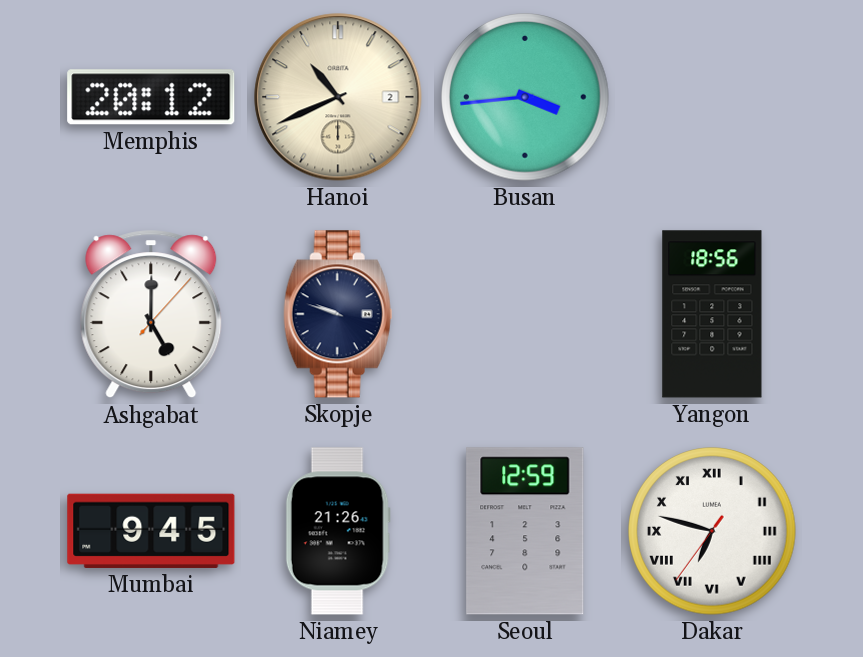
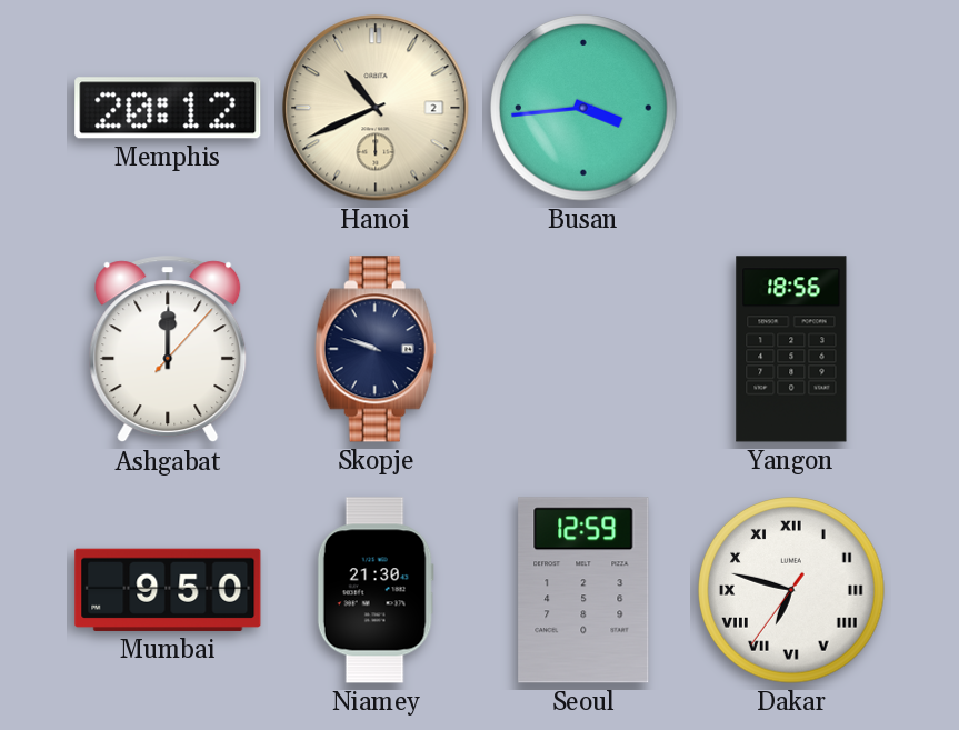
Ashgabat: 5:00 -> 12:00 (168, 350)
Mumbai: 9:45 -> 9:50 (168, 590)
Niamey: 21:26 -> 21:30 (376, 590)
